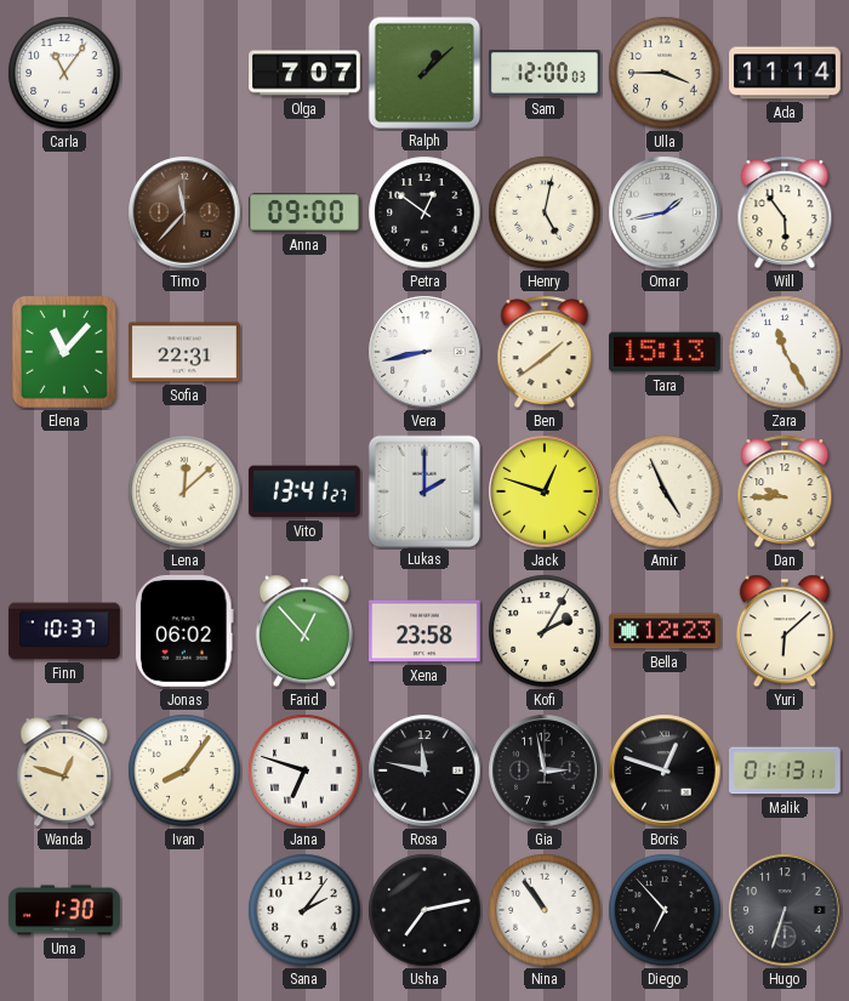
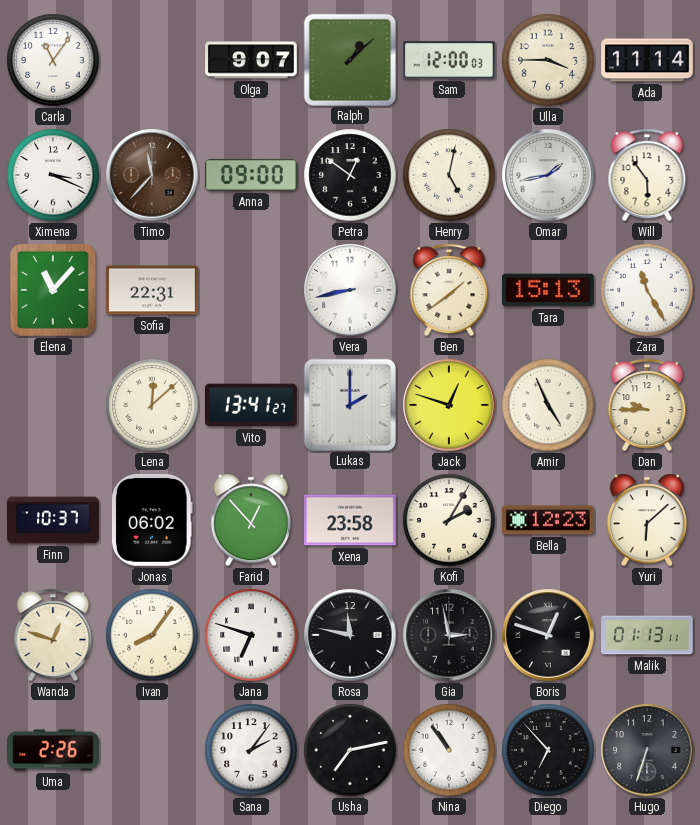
Olga: 7:07 -> 9:07 (251, 60)
Ximena: none -> 3:19 (53, 175)
Uma: 1:30 -> 2:26 (54, 750)
